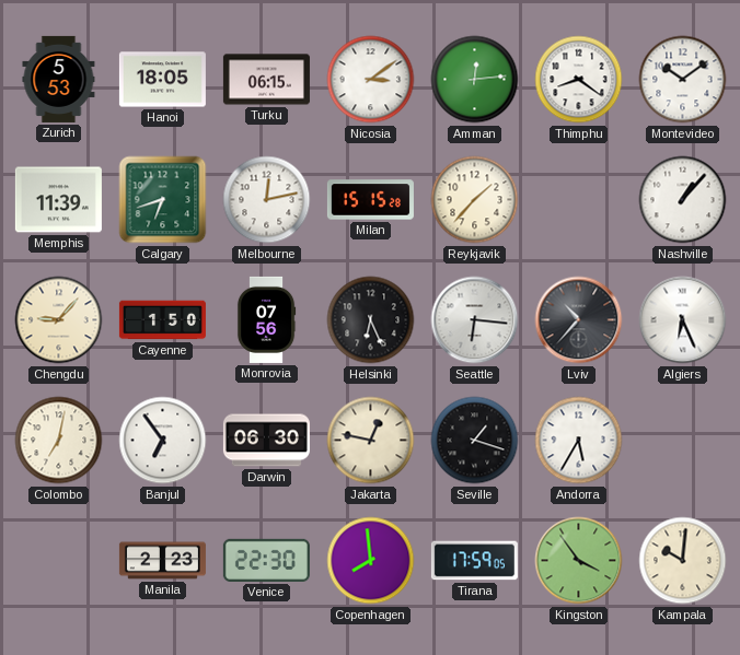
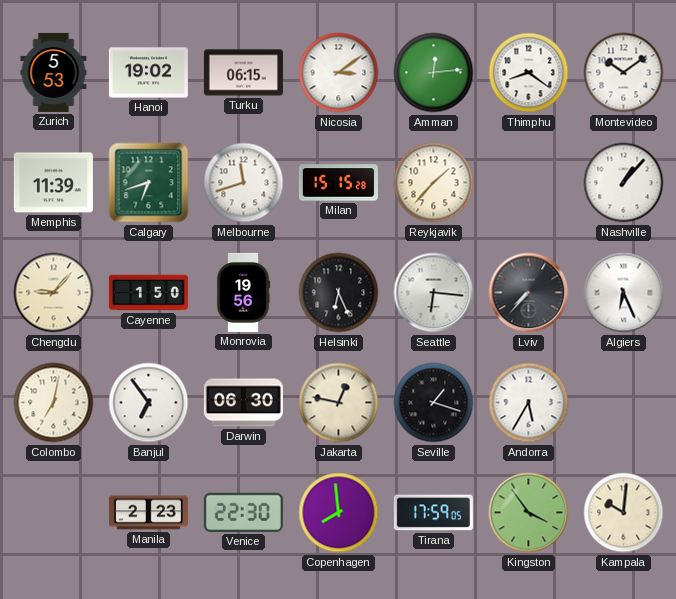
Hanoi: 18:05 -> 19:02 (148, 73)
Melbourne: 12:13 -> 11:42 (244, 183)
Monrovia: 07:56 -> 19:56 (243, 292)
Lviv: 10:37 -> 7:37 (529, 293)
